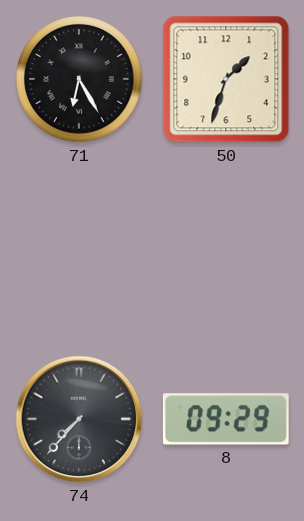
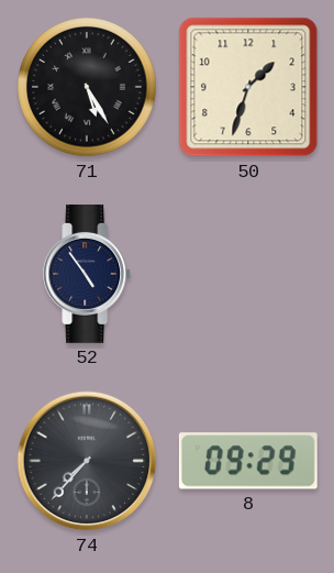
71: 6:25 -> 5:25 (87, 87)
52: none -> 4:54 (88, 274)
